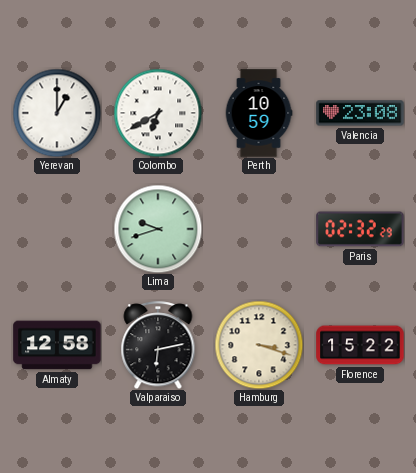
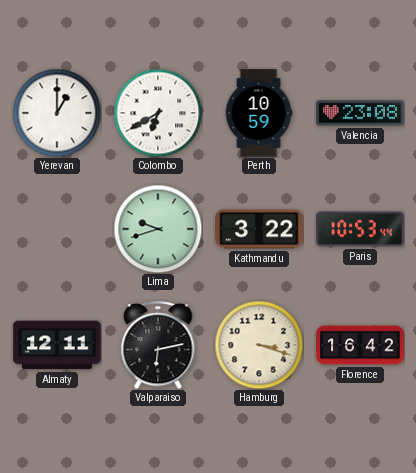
Kathmandu: none -> 3:22 (259, 229)
Paris: 02:32 -> 10:53 (360, 229)
Almaty: 12:58 -> 12:11 (57, 345)
Florence: 15:22 -> 16:42 (360, 345)
